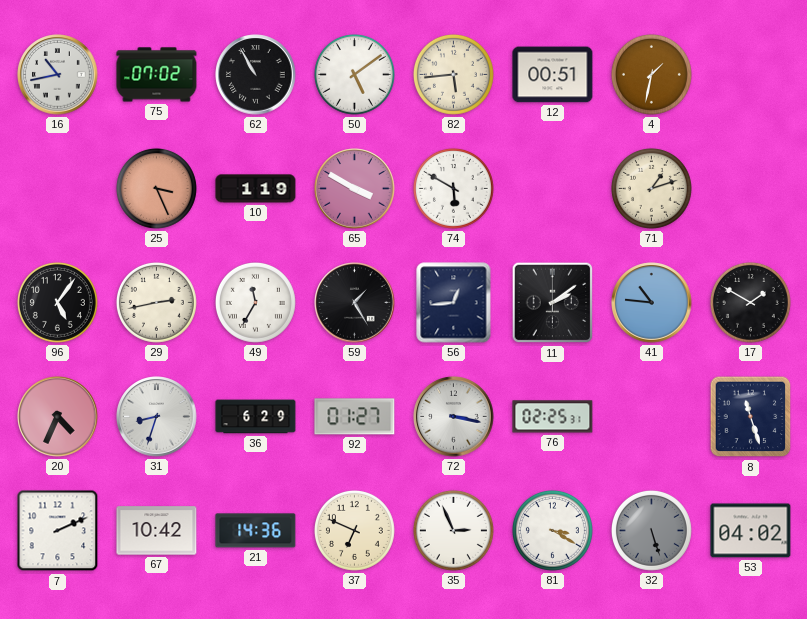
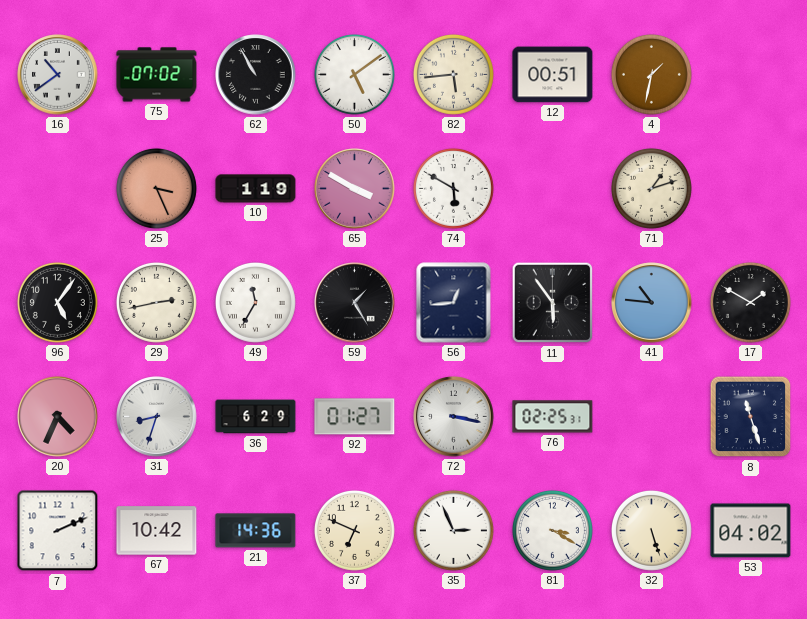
16: 10:43 -> 10:39 (58, 75)
11: 2:09 -> 5:54 (553, 303)
32 dial: grey -> cream (651, 530)
